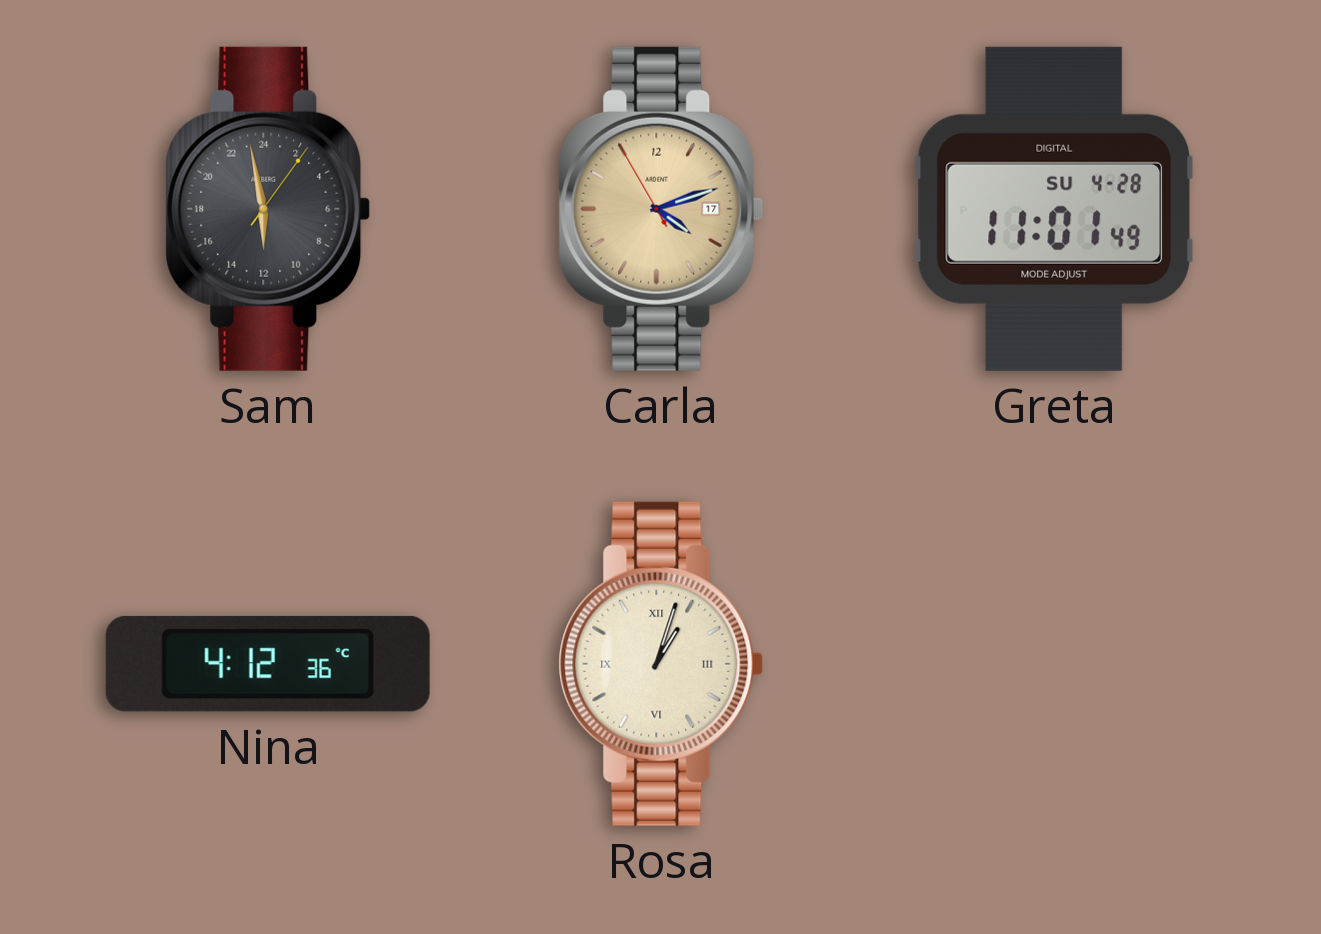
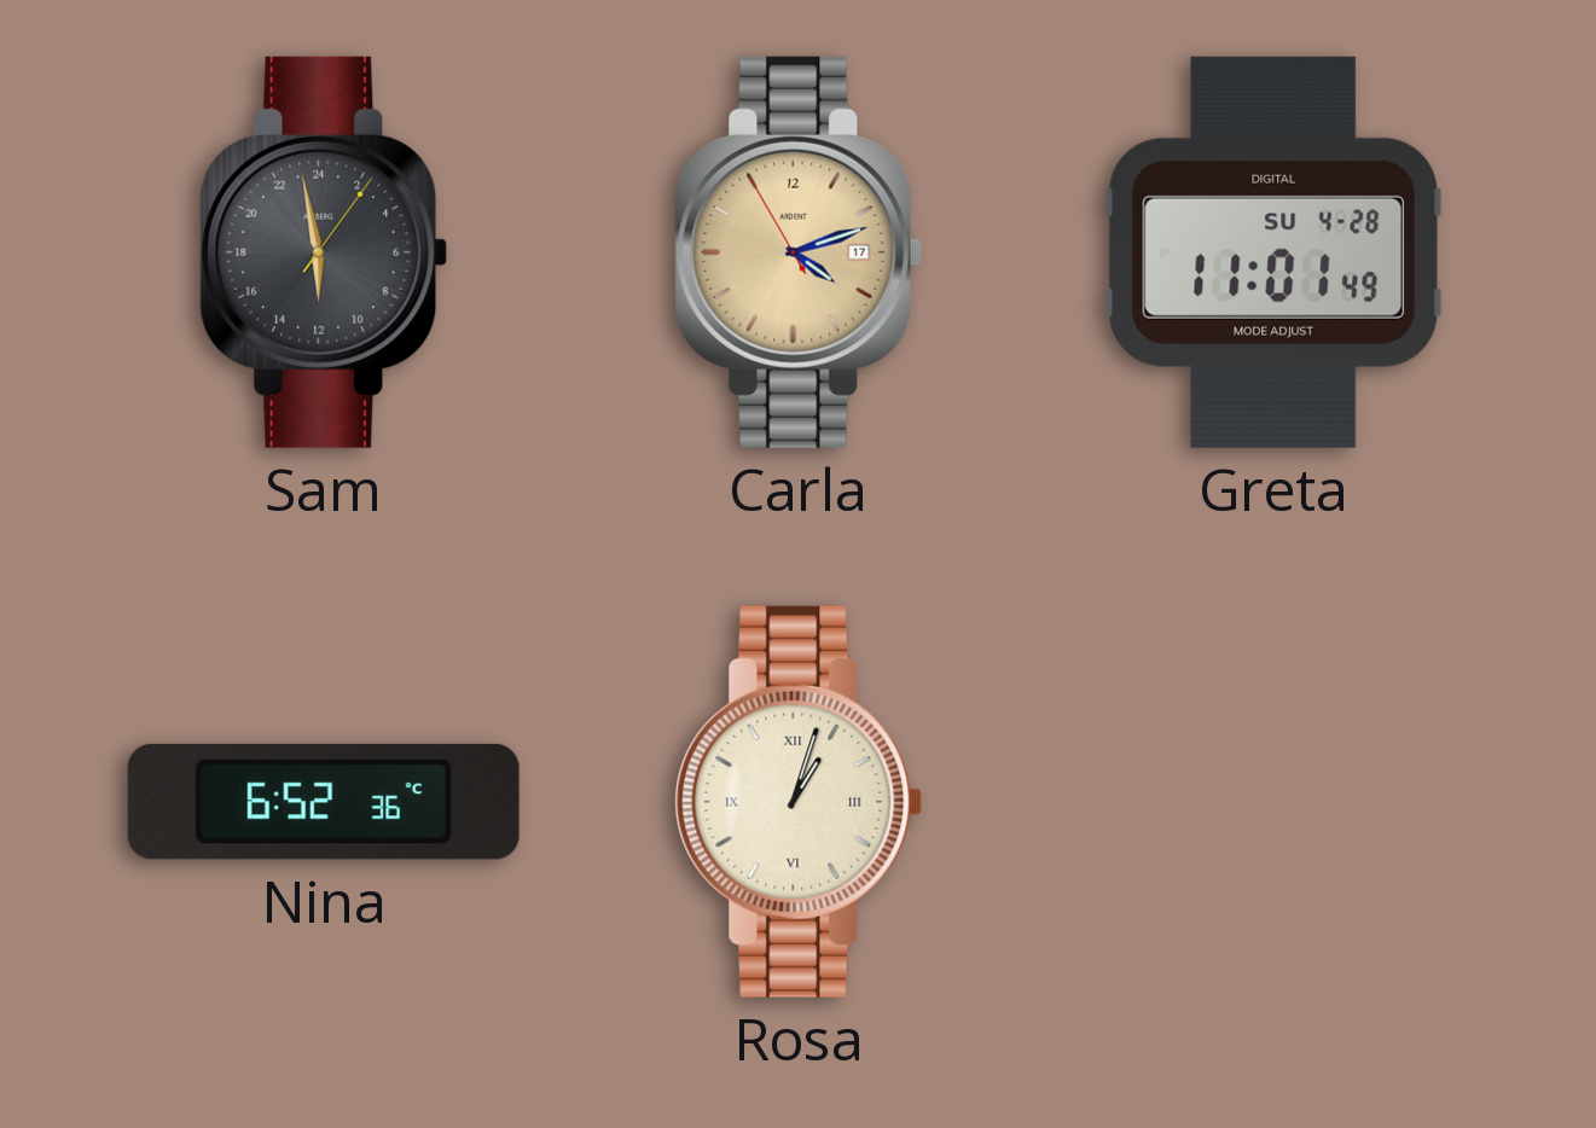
Nina: 4:12 -> 6:52 (324, 802)
